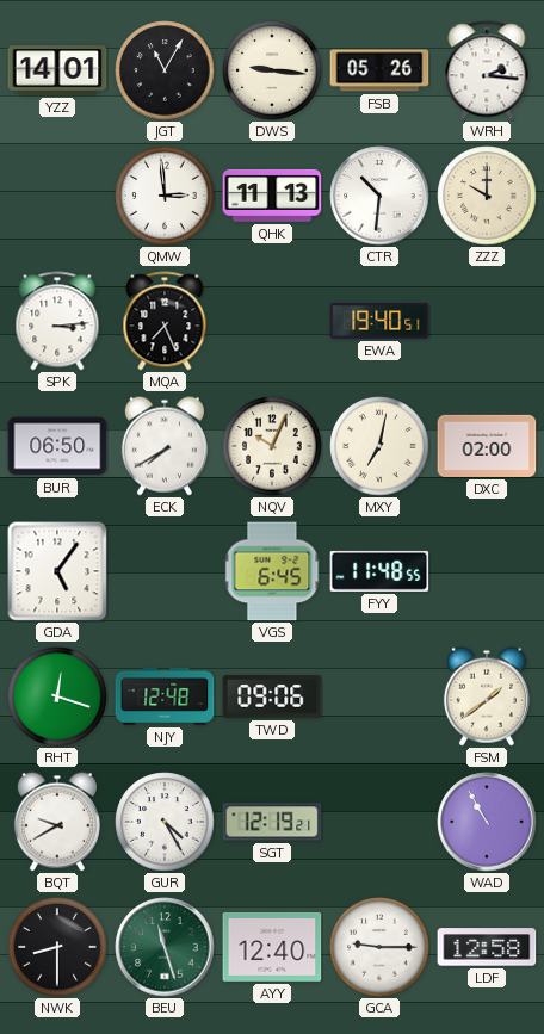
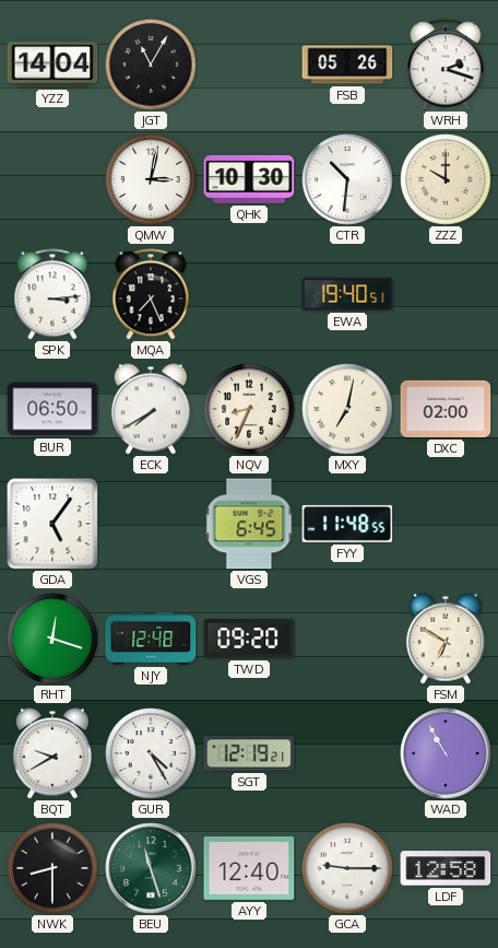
YZZ: 14:01 -> 14:04 (52, 65)
DWS: 9:16 -> none (272, 70)
WRH: 2:16 -> 2:18 (446, 65)
QMW: 2:59 -> 3:02 (151, 179)
QHK: 11:13 -> 10:30 (249, 179)
NQV: 10:04 -> 8:34 (249, 409)
TWD: 09:06 -> 09:20 (249, 640)
FSM: 1:39 -> 6:50 (446, 639)
